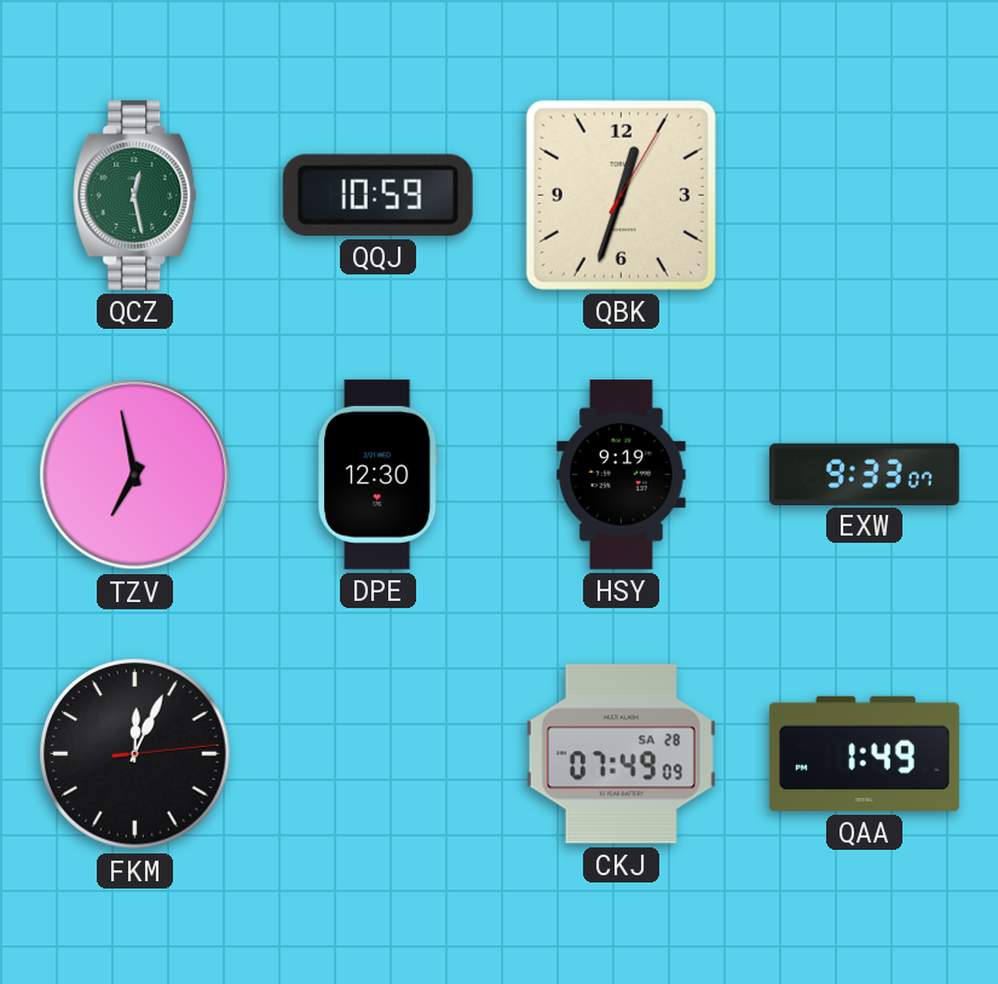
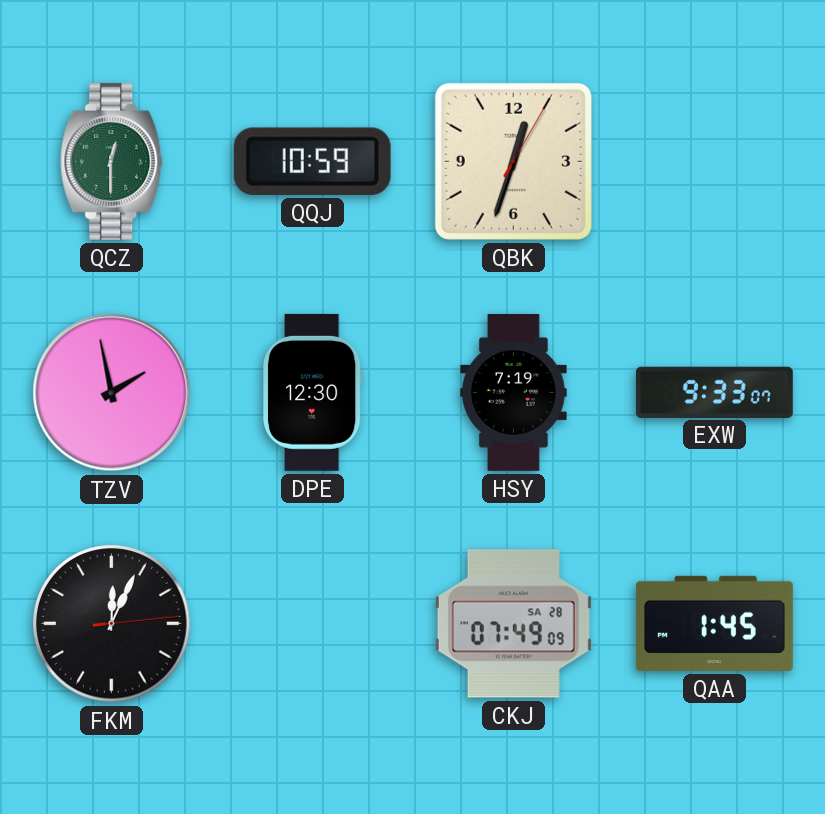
QCZ: 12:28 -> 12:30 (112, 161)
TZV: 6:58 -> 1:58 (112, 393)
HSY: 9:19 -> 7:19 (514, 392)
QAA: 1:49 -> 1:45 (714, 623)
